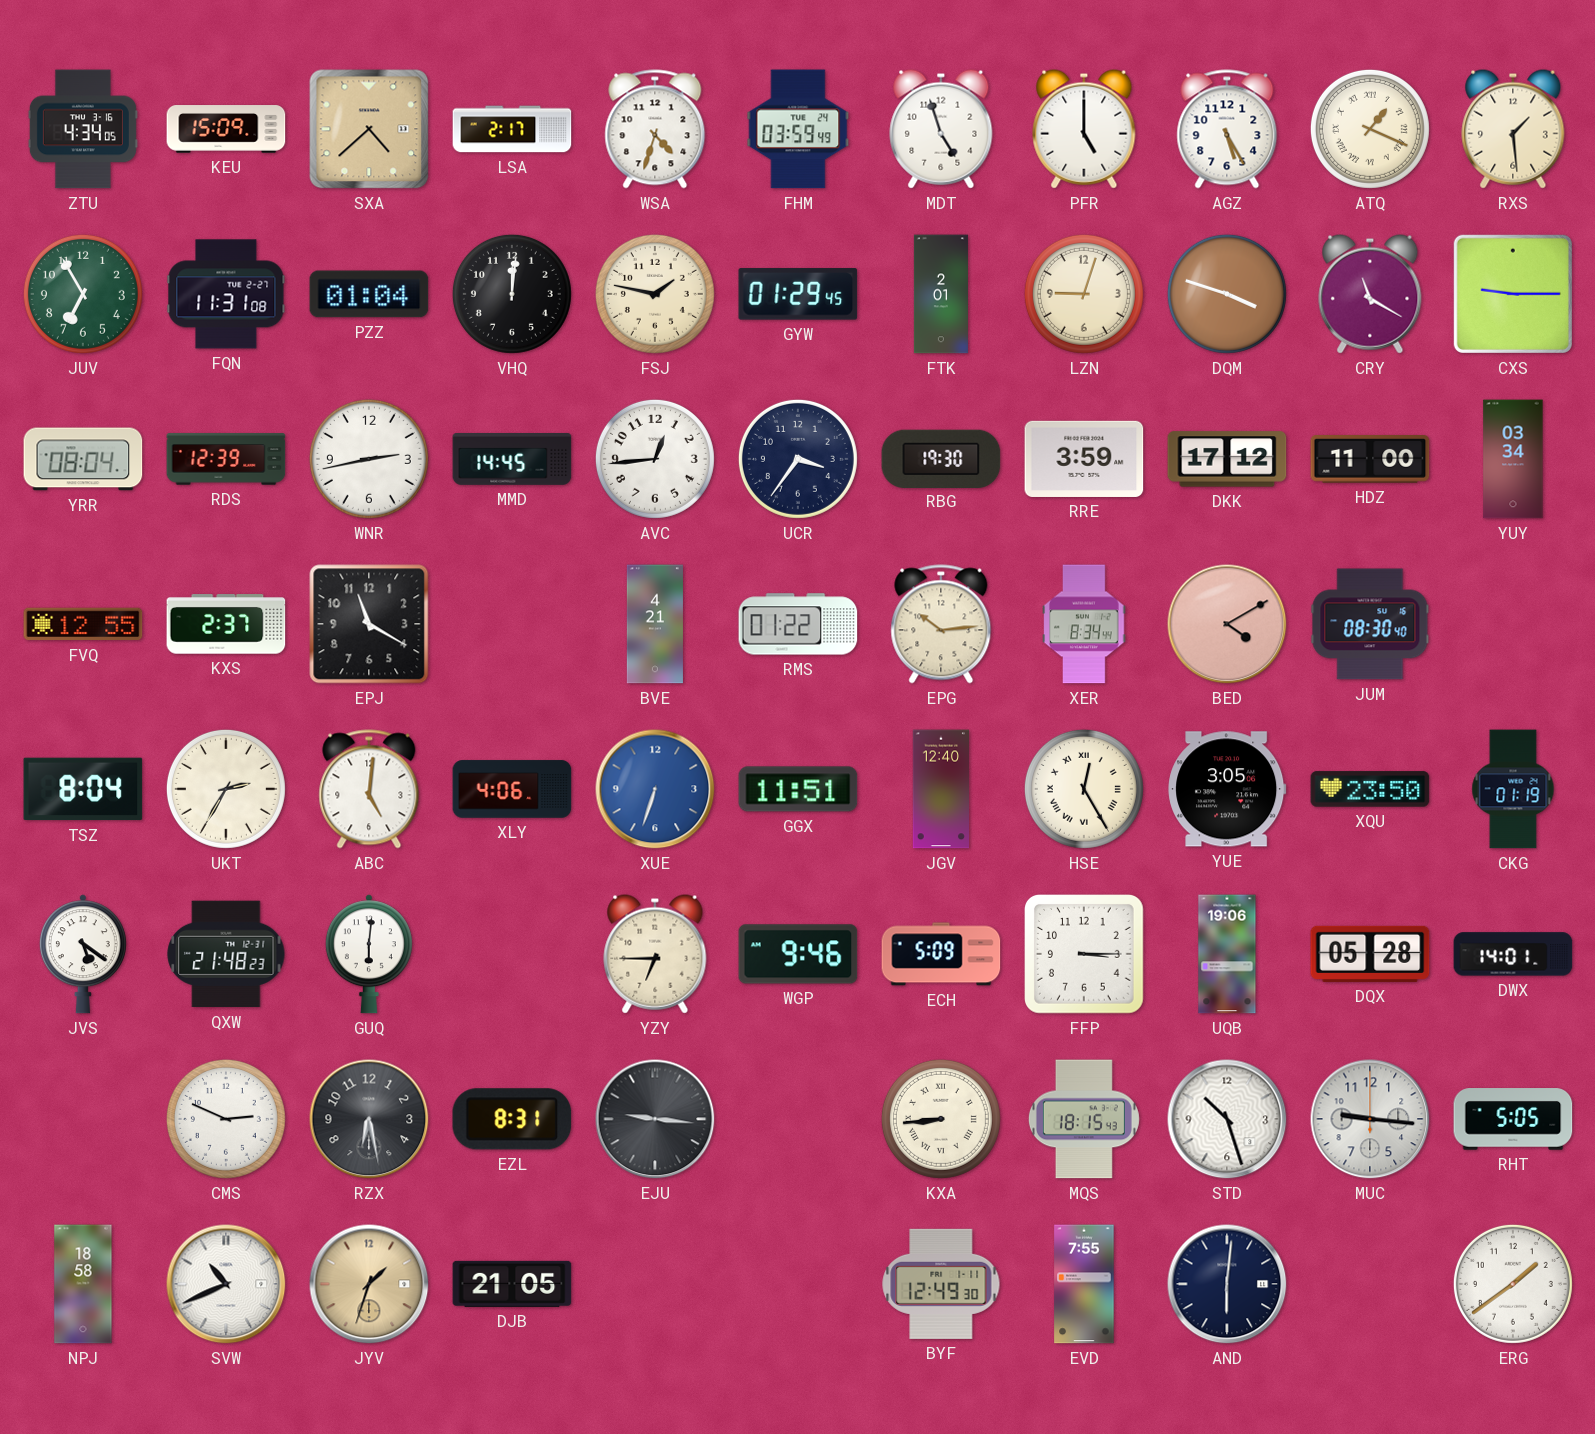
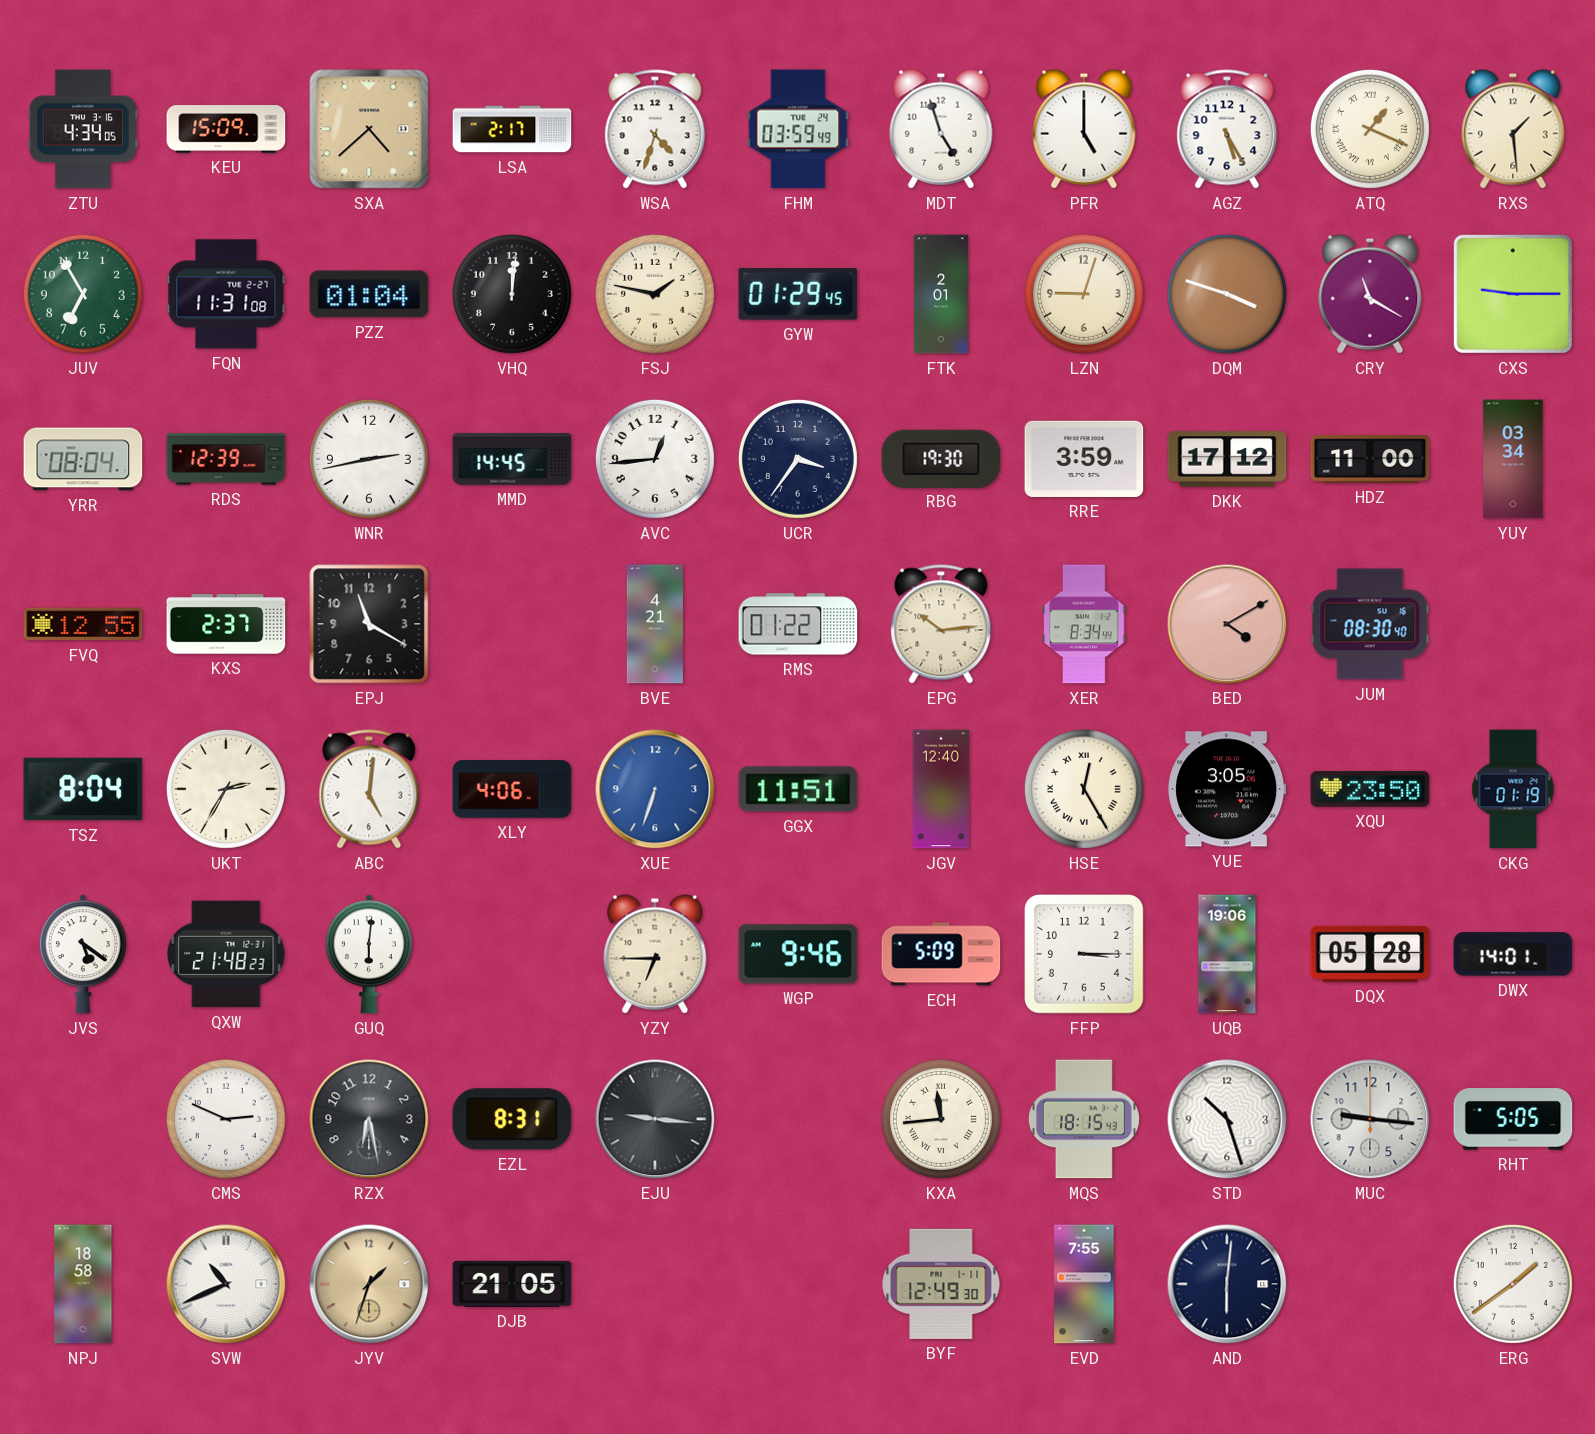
KXA: 8:44 -> 11:44 (941, 1119)
